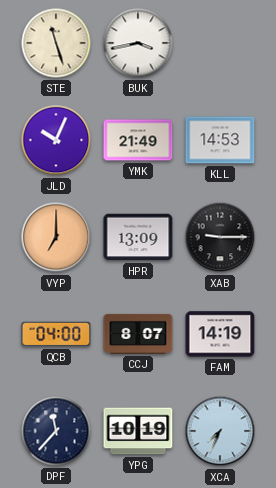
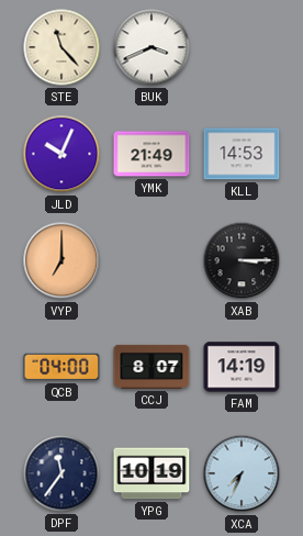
STE: 11:27 -> 11:23 (61, 47)
BUK: 3:43 -> 3:41 (151, 47)
HPR: 13:09 -> none (138, 237)
XAB: 9:15 -> 3:15 (242, 260)
DPF: 11:37 -> 11:36 (61, 473)
